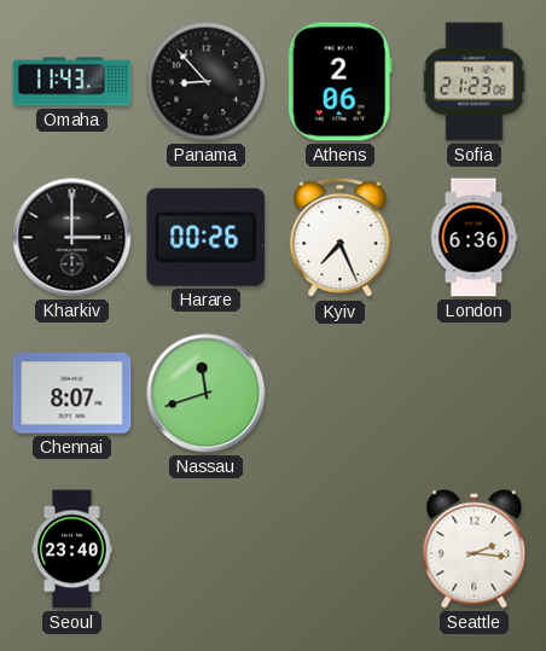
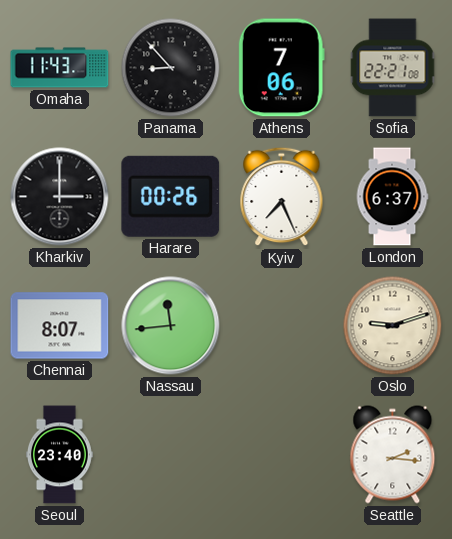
Athens: 2:06 -> 7:06 (281, 68)
Sofia: 21:23 -> 22:21 (393, 68)
London: 6:36 -> 6:37 (392, 197)
Nassau: 11:42 -> 11:44 (171, 326)
Oslo: none -> 9:12 (393, 326)
